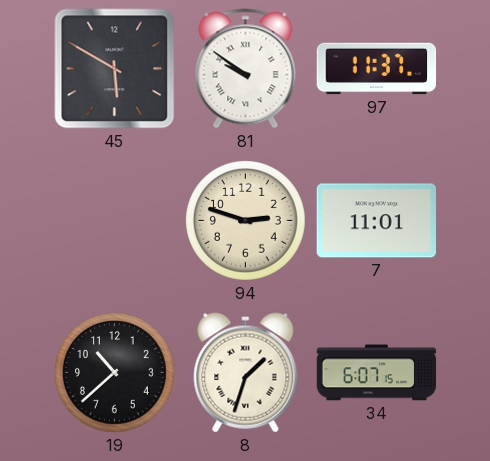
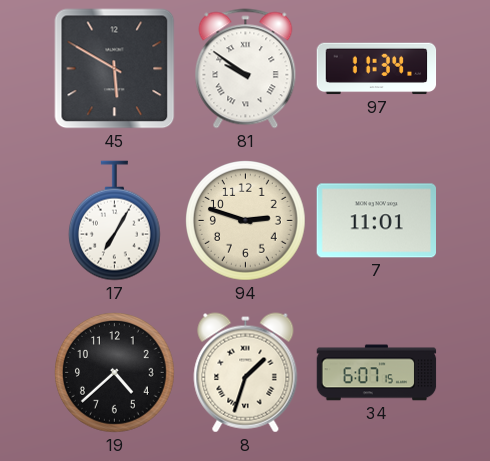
97: 11:37 -> 11:34 (377, 69)
17: none -> 7:05 (114, 221)
19: 10:38 -> 4:38 (115, 373)
